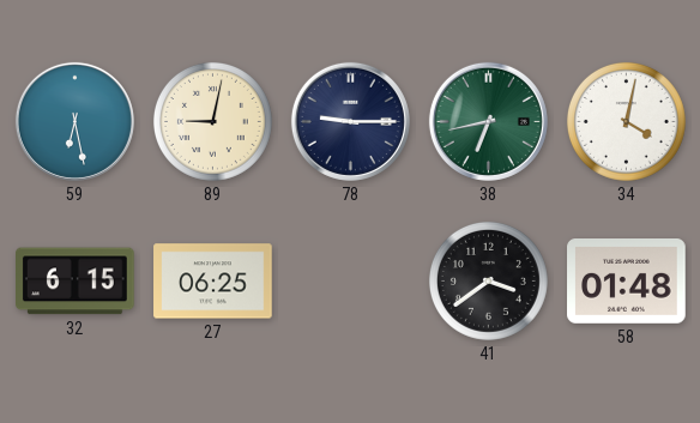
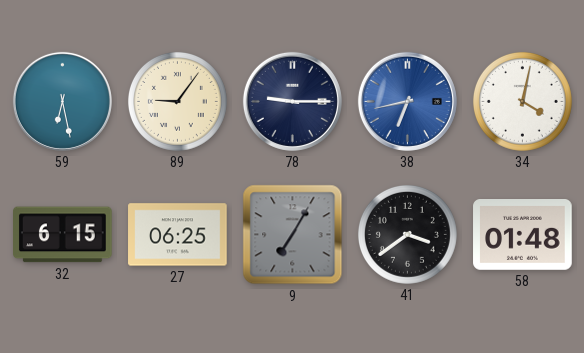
89: 9:02 -> 9:06 (177, 101)
38 dial: green -> blue (407, 101)
9: none -> 7:05 (293, 235)
